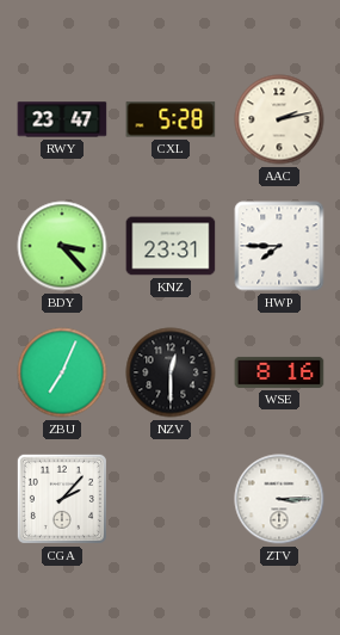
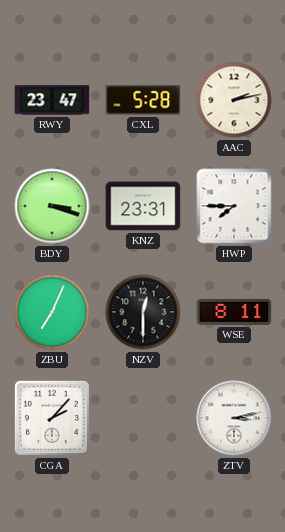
BDY: 3:23 -> 3:18 (52, 206)
WSE: 8:16 -> 8:11 (234, 312)
ZTV: 3:15 -> 3:13 (234, 418)
